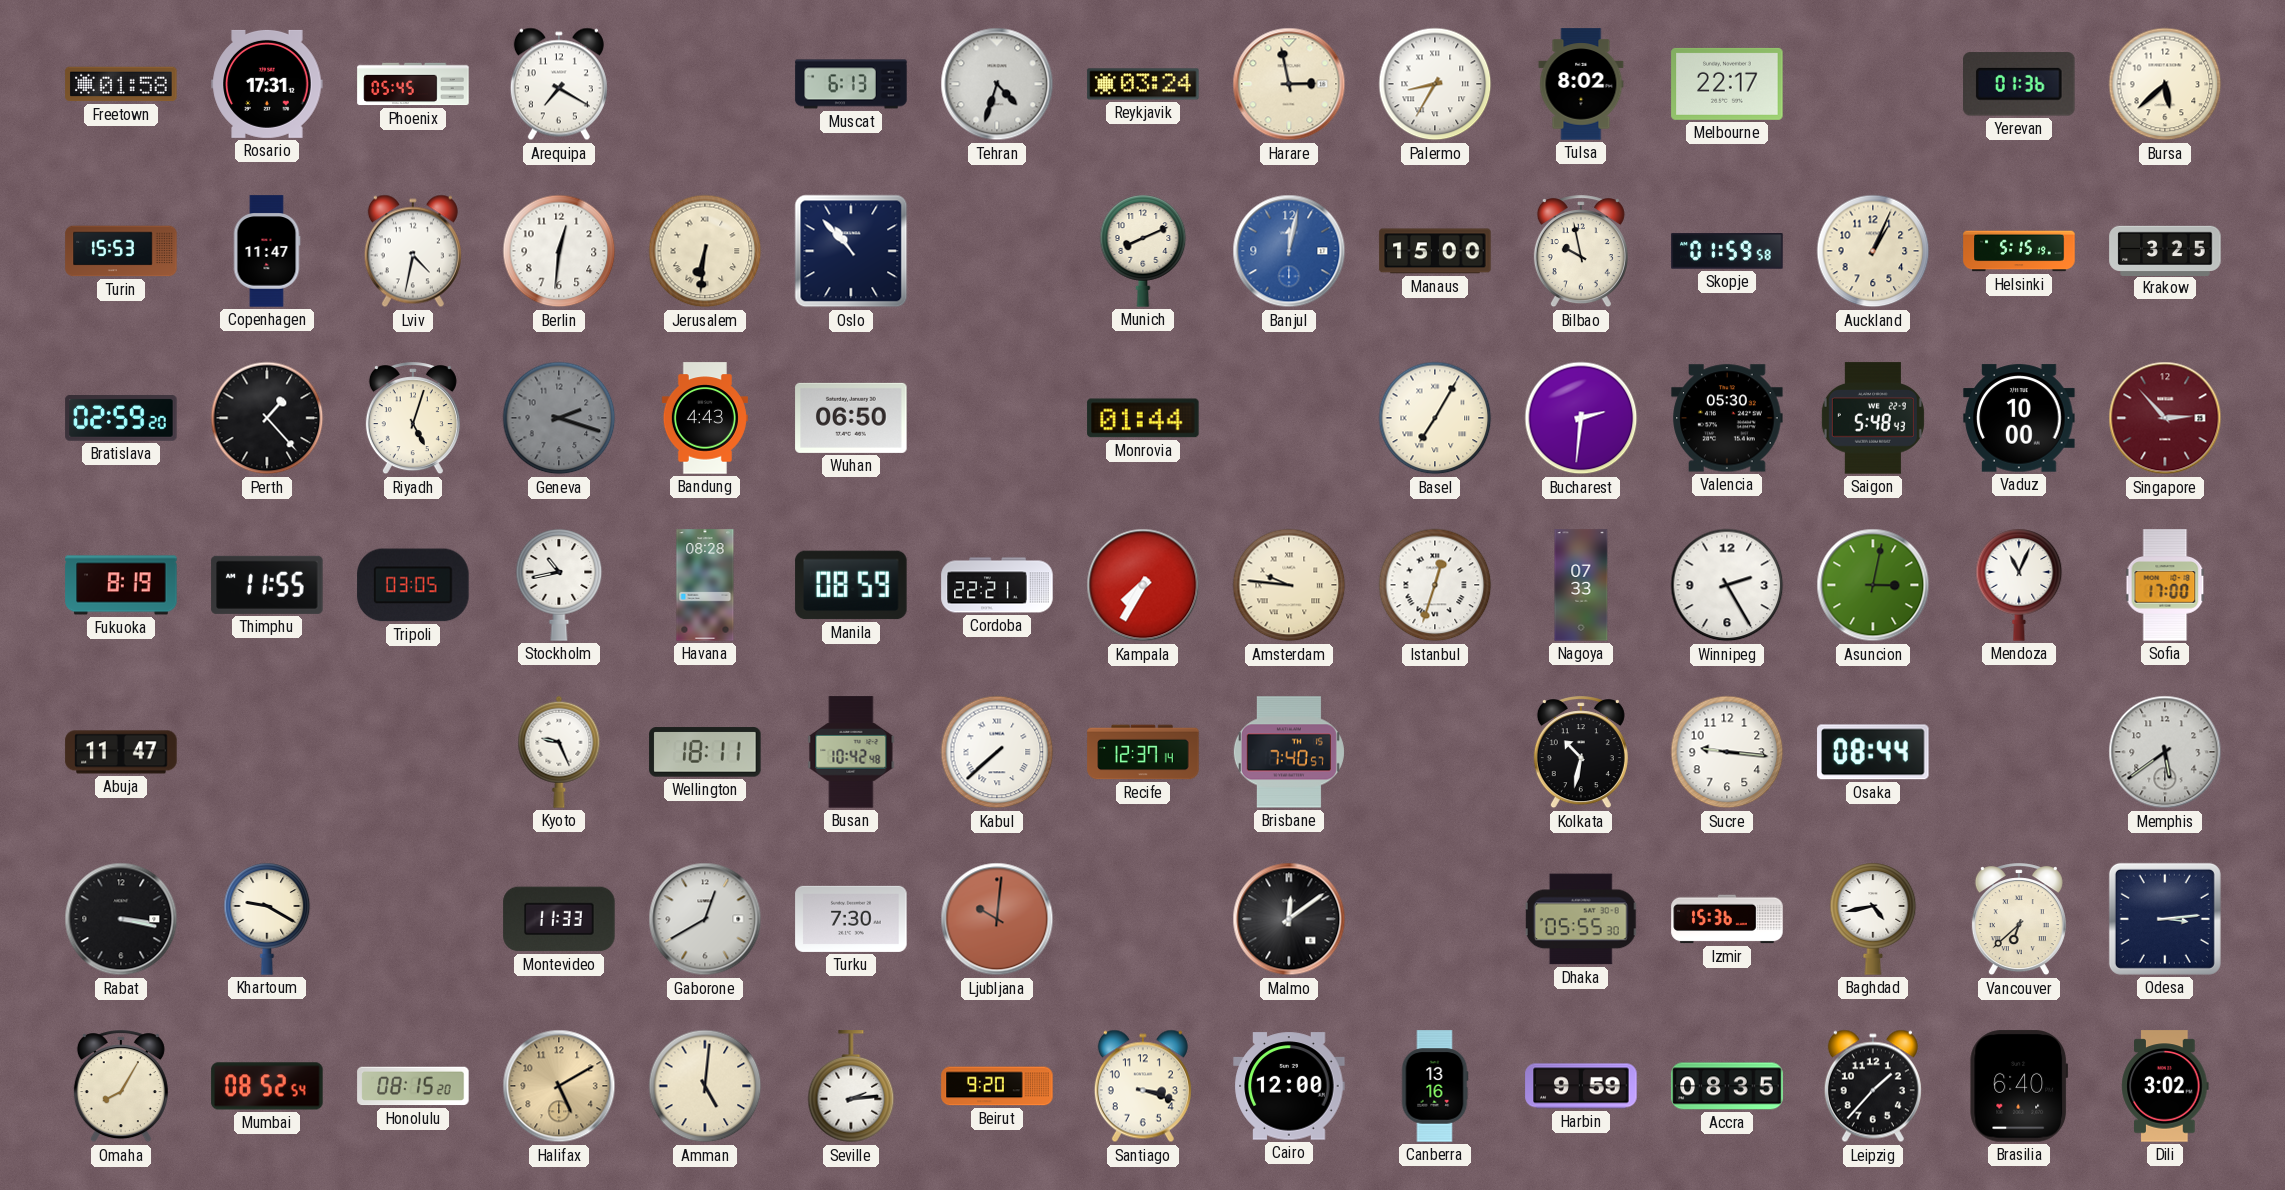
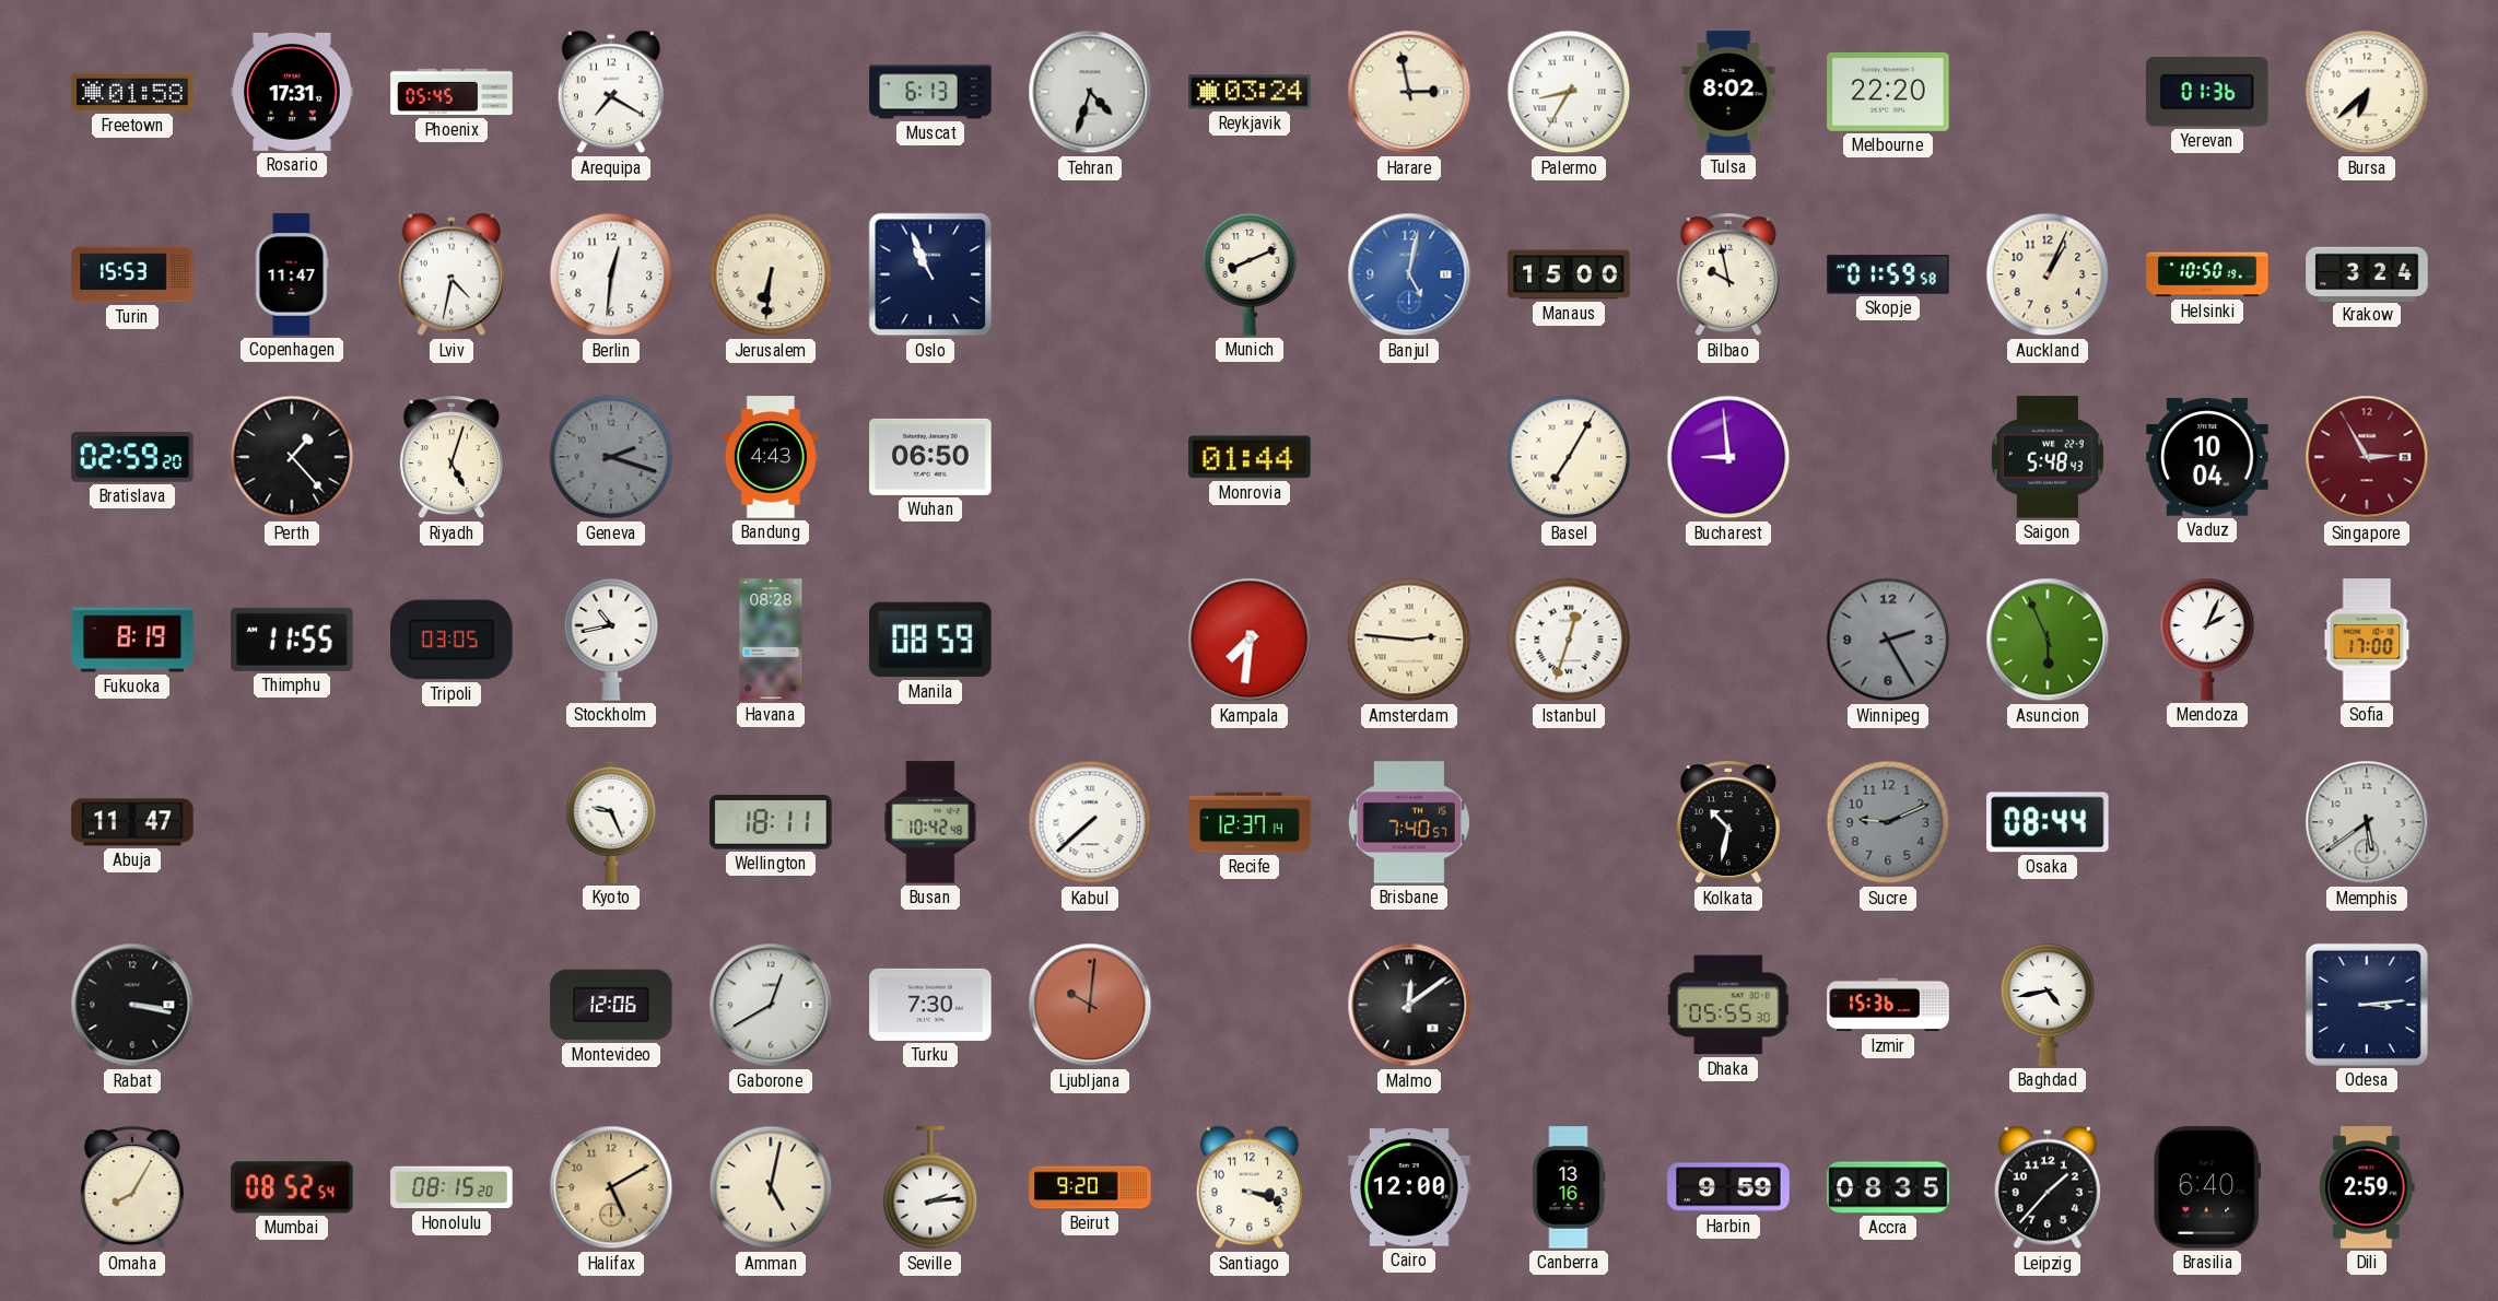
Melbourne: 22:17 -> 22:20 (1888, 92)
Bursa: 5:38 -> 6:38 (2367, 92)
Oslo: 10:53 -> 10:56 (930, 274)
Banjul: 12:02 -> 5:02 (1409, 274)
Helsinki: 5:15 -> 10:50 (2207, 274)
Krakow: 3:25 -> 3:24 (2367, 273)
Bucharest: 2:31 -> 8:59 (1728, 457)
Valencia: 05:30 -> none (1727, 418)
Vaduz: 10:00 -> 10:04 (2207, 457)
Singapore: 2:53 -> 2:55 (2367, 457)
Cordoba: 22:21 -> none (997, 585)
Kampala: 7:35 -> 7:31 (1250, 640)
Amsterdam: 9:46 -> 2:46 (1409, 640)
Nagoya: 07:33 -> none (1581, 585)
Winnipeg dial: white -> grey (1888, 640)
Asuncion: 3:02 -> 5:56 (2048, 640)
Mendoza: 11:04 -> 2:04 (2207, 640)
Sucre: 9:16 -> 9:11 (1888, 822)
Sucre dial: white -> grey (1888, 822)
Khartoum: 9:20 -> none (267, 919)
Montevideo: 11:33 -> 12:06 (611, 1005)
Vancouver: 6:38 -> none (2019, 920)
Amman: 5:01 -> 5:02 (771, 1187)
Dili: 3:02 -> 2:59 (2367, 1187)
